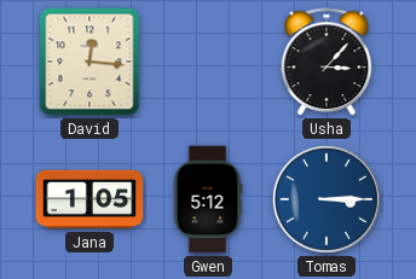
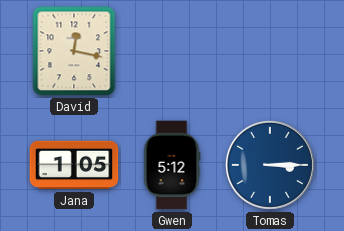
David: 12:16 -> 12:17 (74, 51)
Usha: 3:07 -> none (327, 63)
